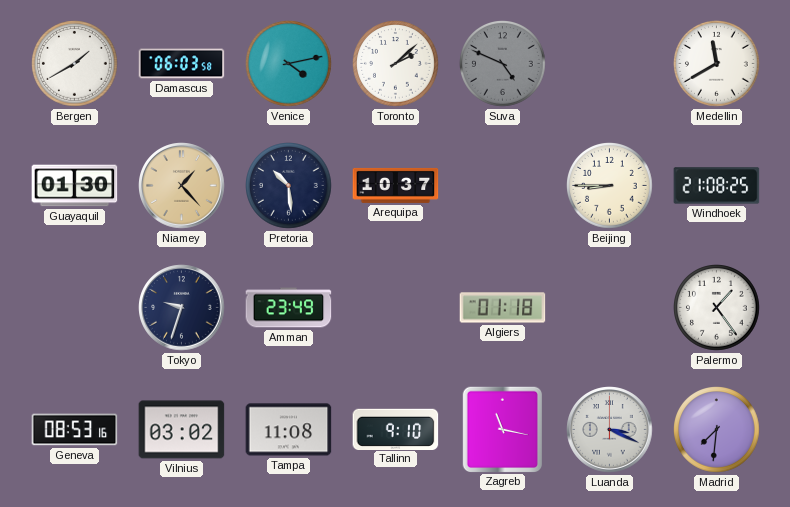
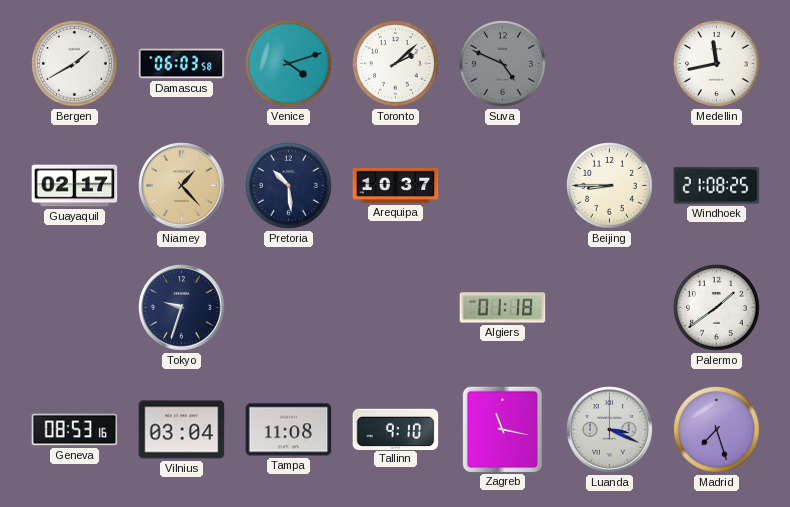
Venice: 4:13 -> 4:12 (289, 64)
Medellin: 11:40 -> 11:43 (717, 64)
Guayaquil: 01:30 -> 02:17 (75, 186)
Amman: 23:49 -> none (289, 308)
Palermo: 1:24 -> 1:39 (717, 308)
Vilnius: 03:02 -> 03:04 (182, 430)
Madrid: 7:31 -> 7:27 (717, 430)
